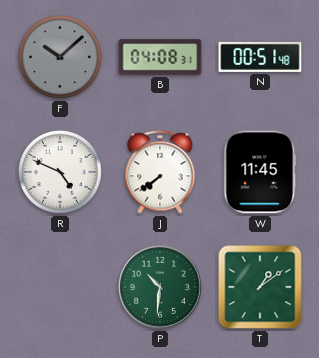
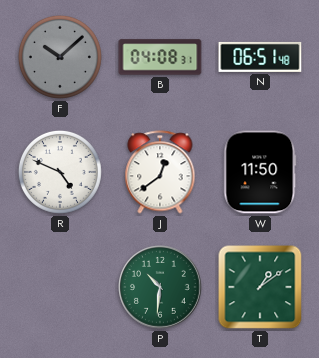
N: 00:51 -> 06:51 (260, 57)
J: 7:39 -> 12:39 (160, 172)
W: 11:45 -> 11:50 (260, 172)
